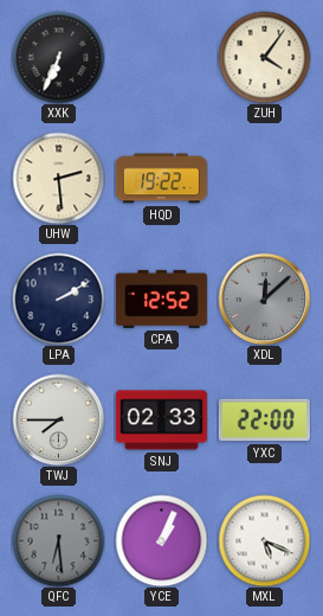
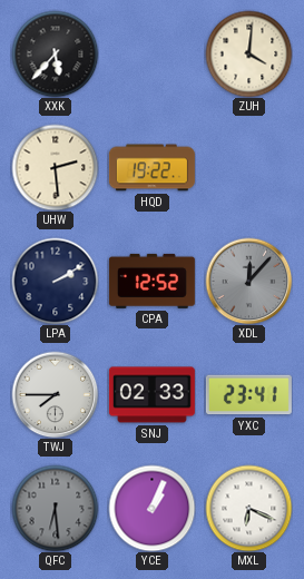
XXK: 6:34 -> 5:37 (55, 53)
ZUH: 4:06 -> 4:01 (248, 53)
XDL: 12:08 -> 12:07 (248, 281)
YXC: 22:00 -> 23:41 (248, 395)
MXL: 5:19 -> 6:19 (248, 508)
